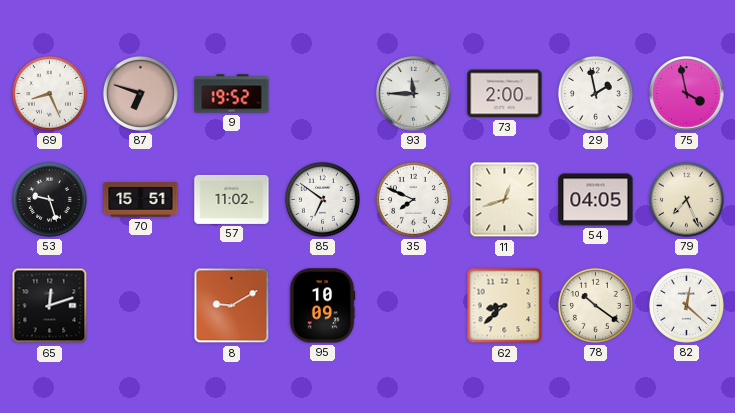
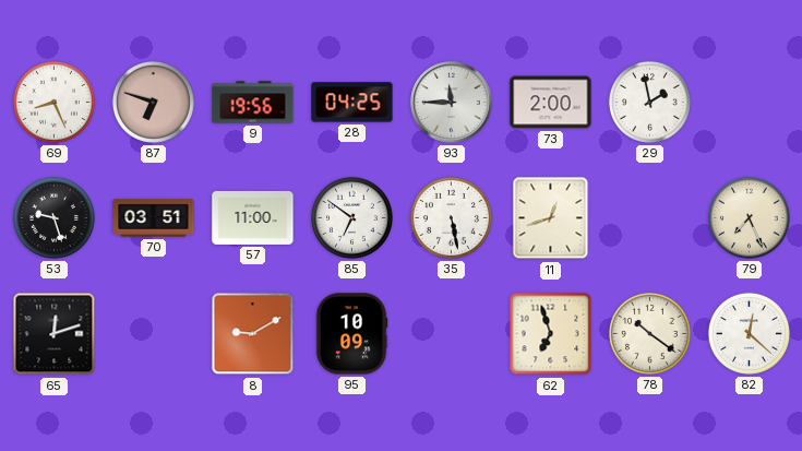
9: 19:52 -> 19:56 (253, 103)
28: none -> 04:25 (352, 103)
75: 3:58 -> none (687, 94)
70: 15:51 -> 03:51 (154, 218)
57: 11:02 -> 11:00 (253, 217)
35: 7:49 -> 5:28 (451, 217)
54: 04:05 -> none (596, 200)
62: 8:38 -> 6:57 (551, 334)
